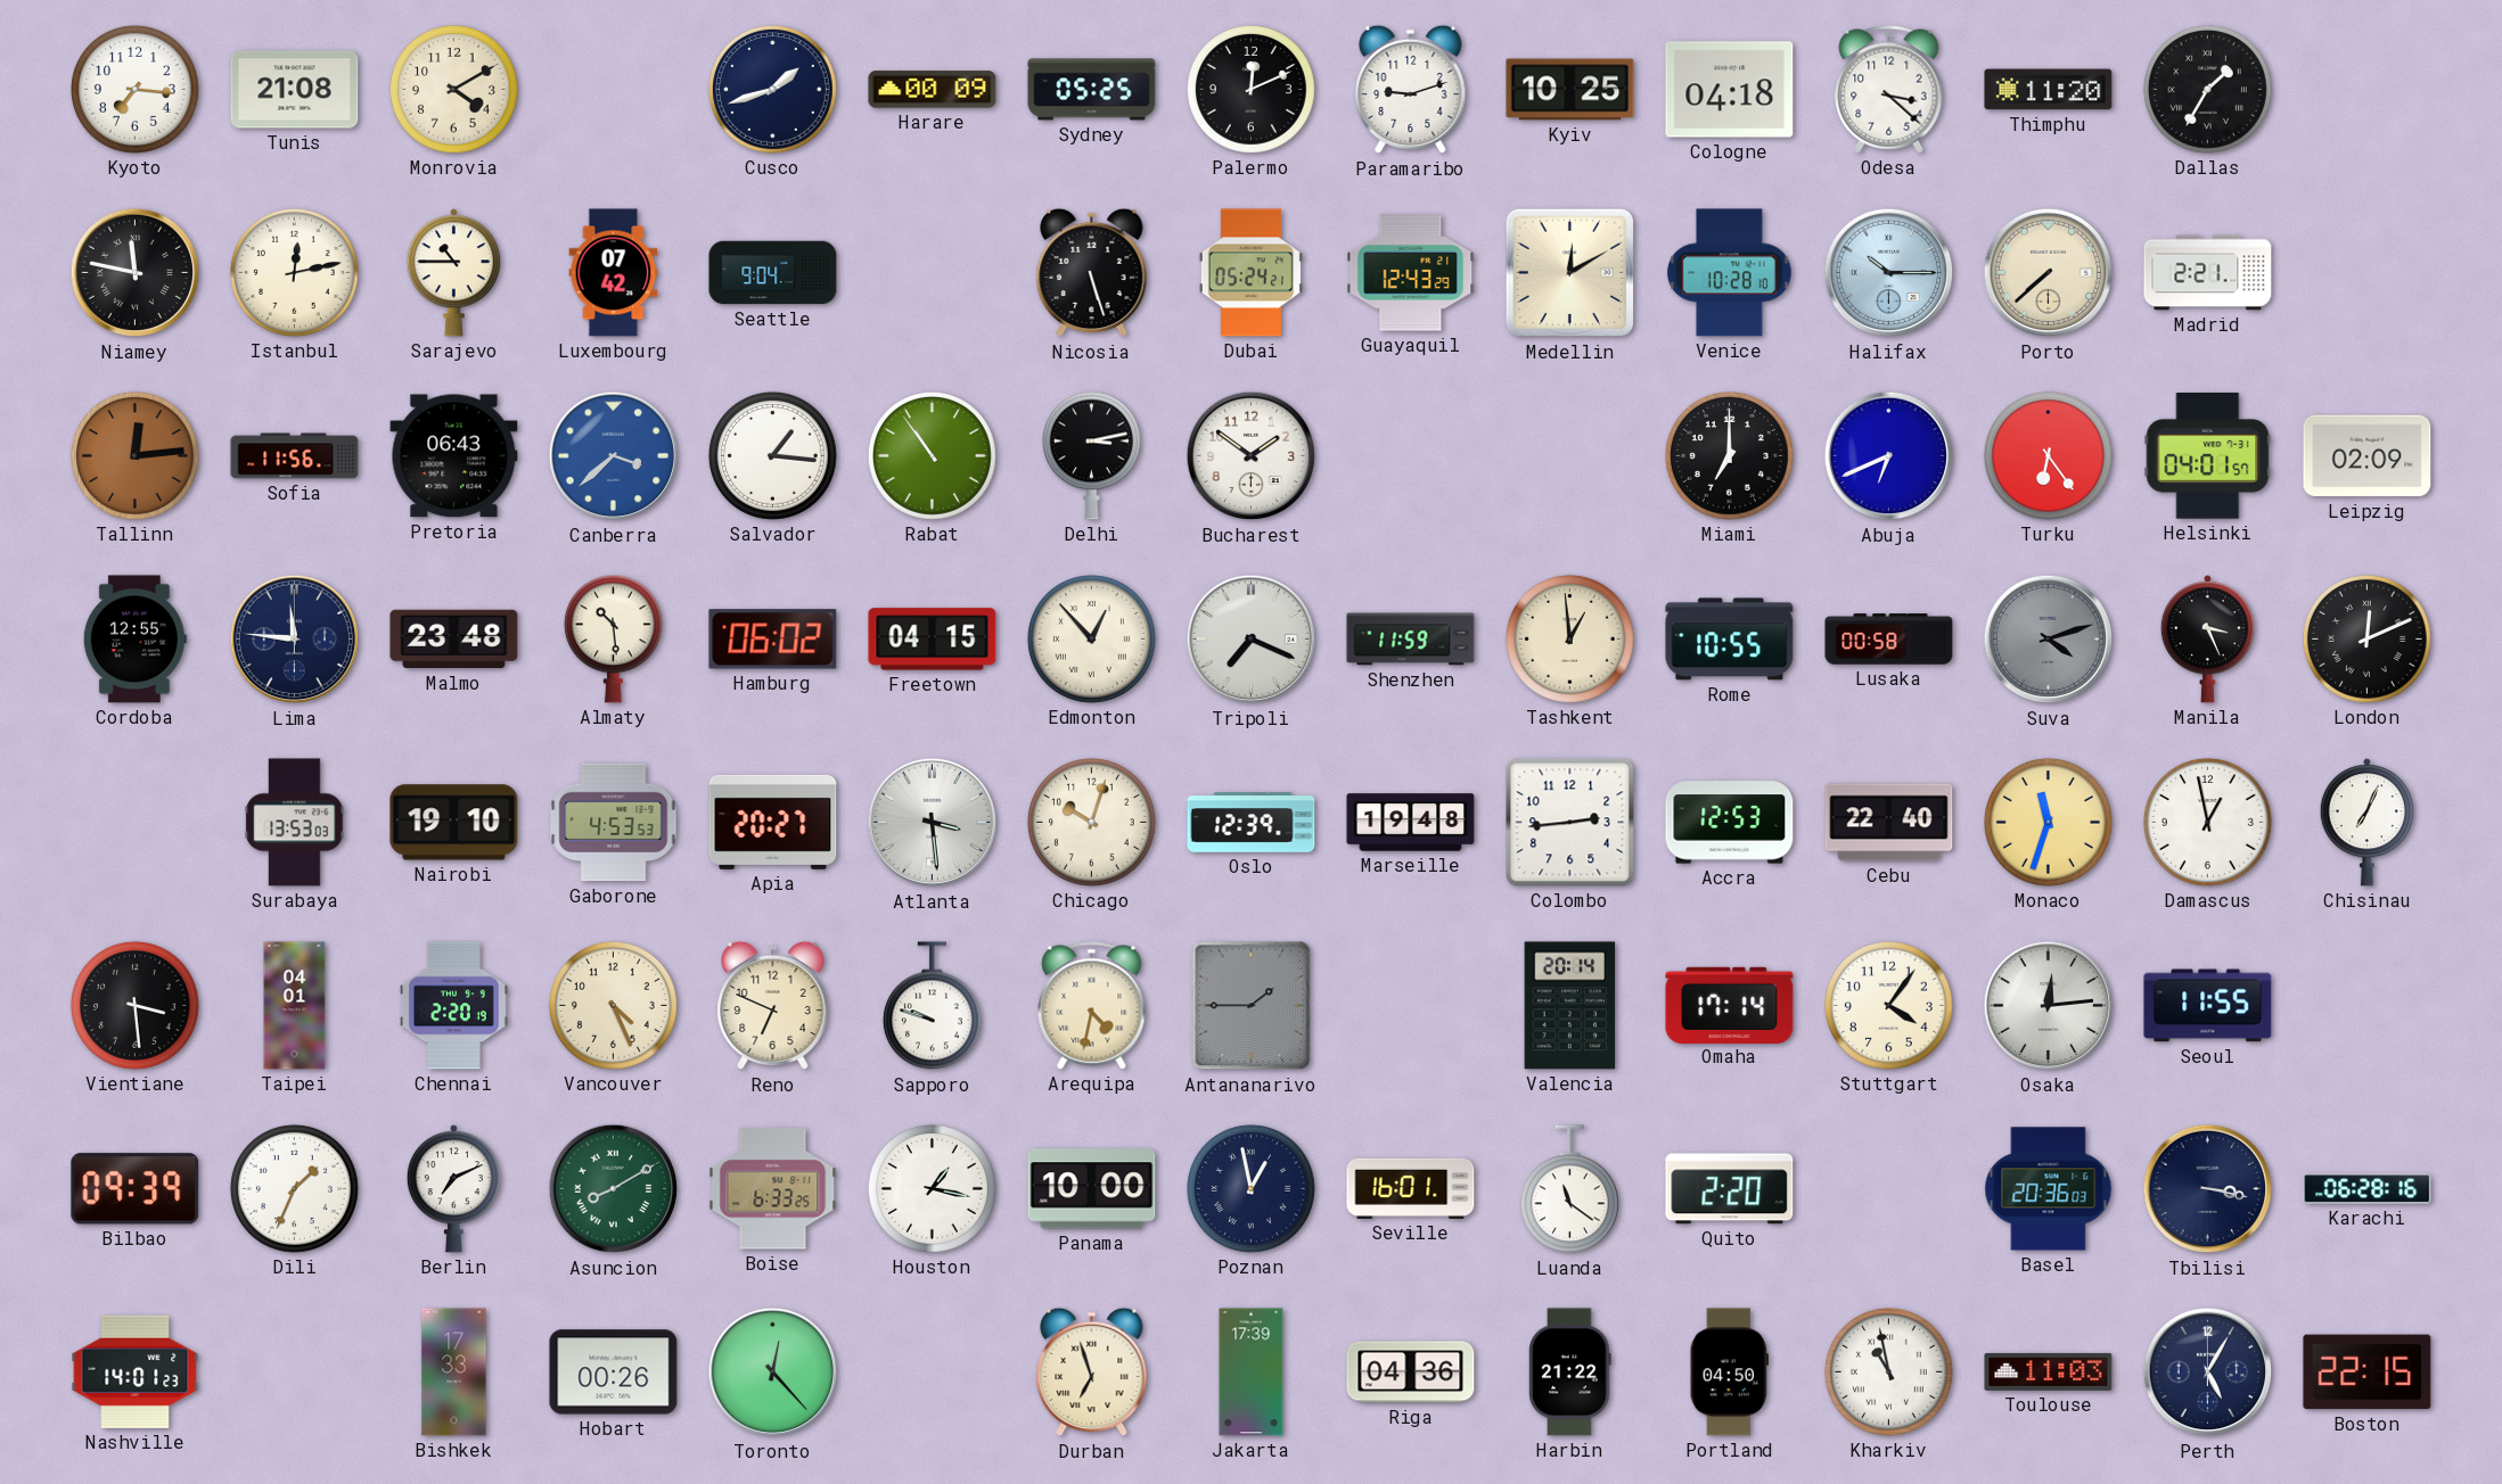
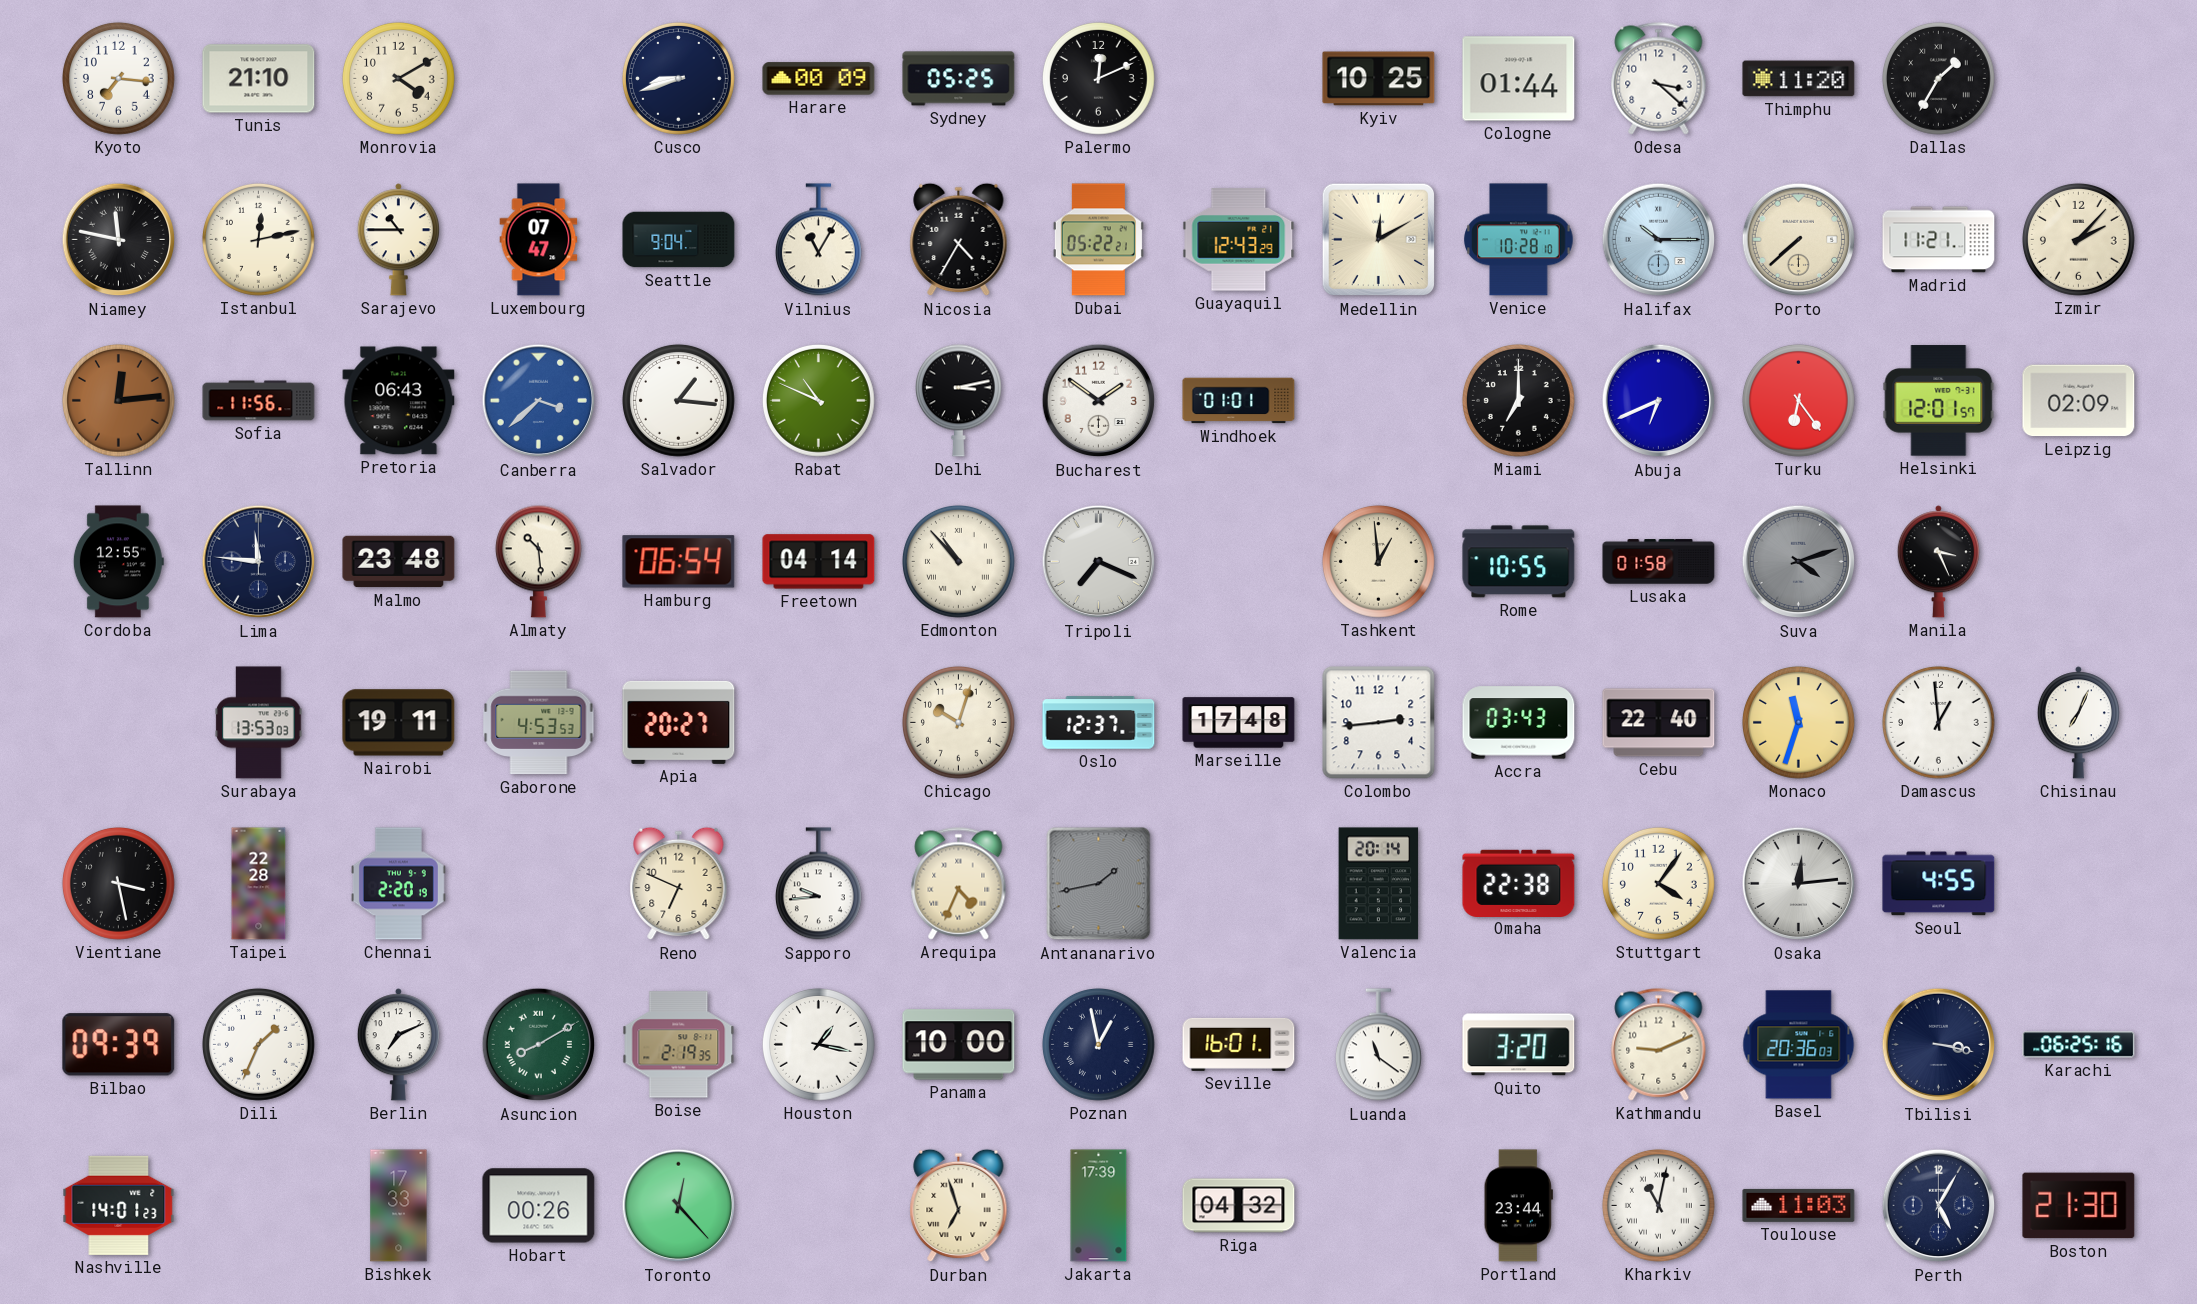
Tunis: 21:08 -> 21:10 (259, 79)
Cusco: 1:42 -> 8:42 (679, 79)
Paramaribo: 9:12 -> none (1411, 90)
Cologne: 04:18 -> 01:44 (1519, 79)
Luxembourg: 07:42 -> 07:47 (539, 240)
Vilnius: none -> 11:05 (818, 240)
Nicosia: 5:27 -> 4:35 (959, 240)
Dubai: 05:24 -> 05:22 (1098, 240)
Madrid: 2:21 -> 11:21 (1939, 240)
Izmir: none -> 2:07 (2079, 240)
Rabat: 10:54 -> 10:49 (819, 401)
Windhoek: none -> 01:01 (1239, 401)
Helsinki: 04:01 -> 12:01 (1939, 401)
Hamburg: 06:02 -> 06:54 (679, 562)
Freetown: 04:15 -> 04:14 (819, 562)
Edmonton: 12:53 -> 10:53 (959, 562)
Shenzhen: 11:59 -> none (1411, 640)
Lusaka: 00:58 -> 01:58 (1659, 562)
London: 12:11 -> none (2368, 640)
Nairobi: 19:10 -> 19:11 (399, 723)
Atlanta: 3:29 -> none (933, 823)
Oslo: 12:39 -> 12:37 (1099, 723)
Marseille: 19:48 -> 17:48 (1239, 723)
Accra: 12:53 -> 03:43 (1519, 723)
Damascus: 12:58 -> 12:59 (1939, 723)
Vientiane: 3:29 -> 3:28 (119, 884)
Taipei: 04:01 -> 22:28 (259, 884)
Vancouver: 4:26 -> none (614, 1006)
Sapporo: 9:48 -> 9:44 (818, 884)
Arequipa: 4:32 -> 4:34 (959, 884)
Antananarivo: 1:45 -> 1:43 (1099, 884)
Omaha: 17:14 -> 22:38 (1519, 883)
Seoul: 11:55 -> 4:55 (1939, 884)
Boise: 6:33 -> 2:19 (679, 1045)
Quito: 2:20 -> 3:20 (1519, 1045)
Kathmandu: none -> 9:11 (1659, 1045)
Karachi: 06:28 -> 06:25 (2079, 1045)
Riga: 04:36 -> 04:32 (1239, 1206)
Harbin: 21:22 -> none (1570, 1372)
Portland: 04:50 -> 23:44 (1518, 1206)
Kharkiv: 10:58 -> 11:02 (1659, 1206)
Boston: 22:15 -> 21:30 (2079, 1206)
